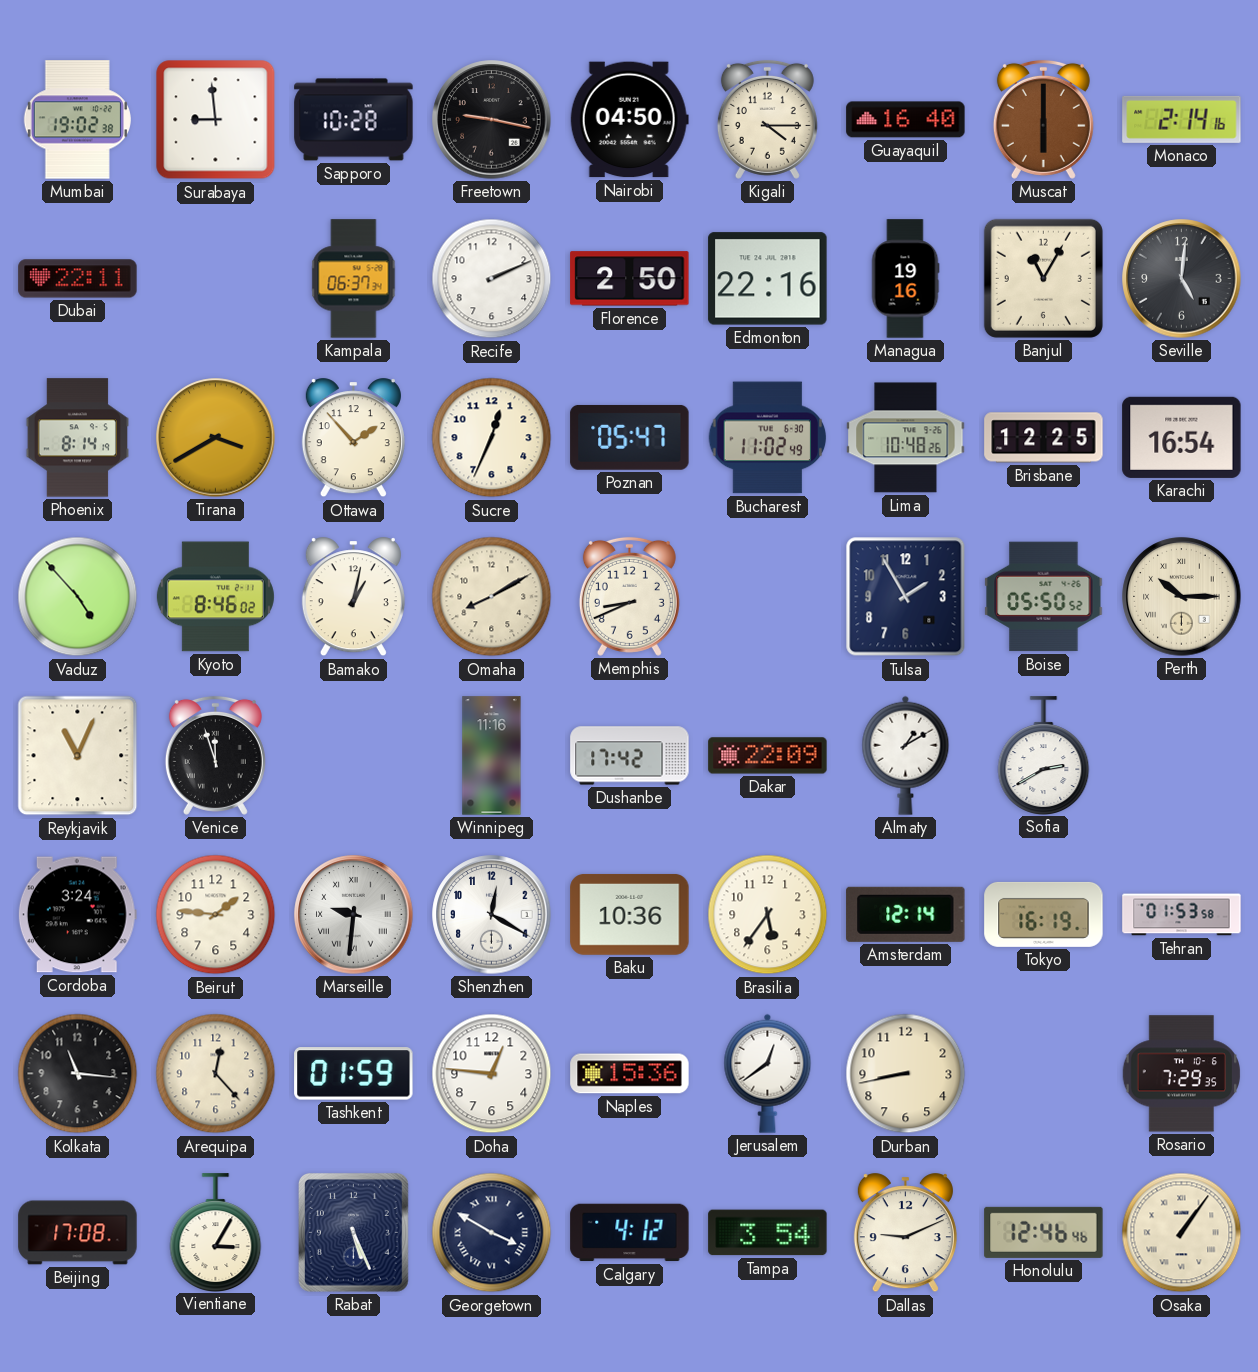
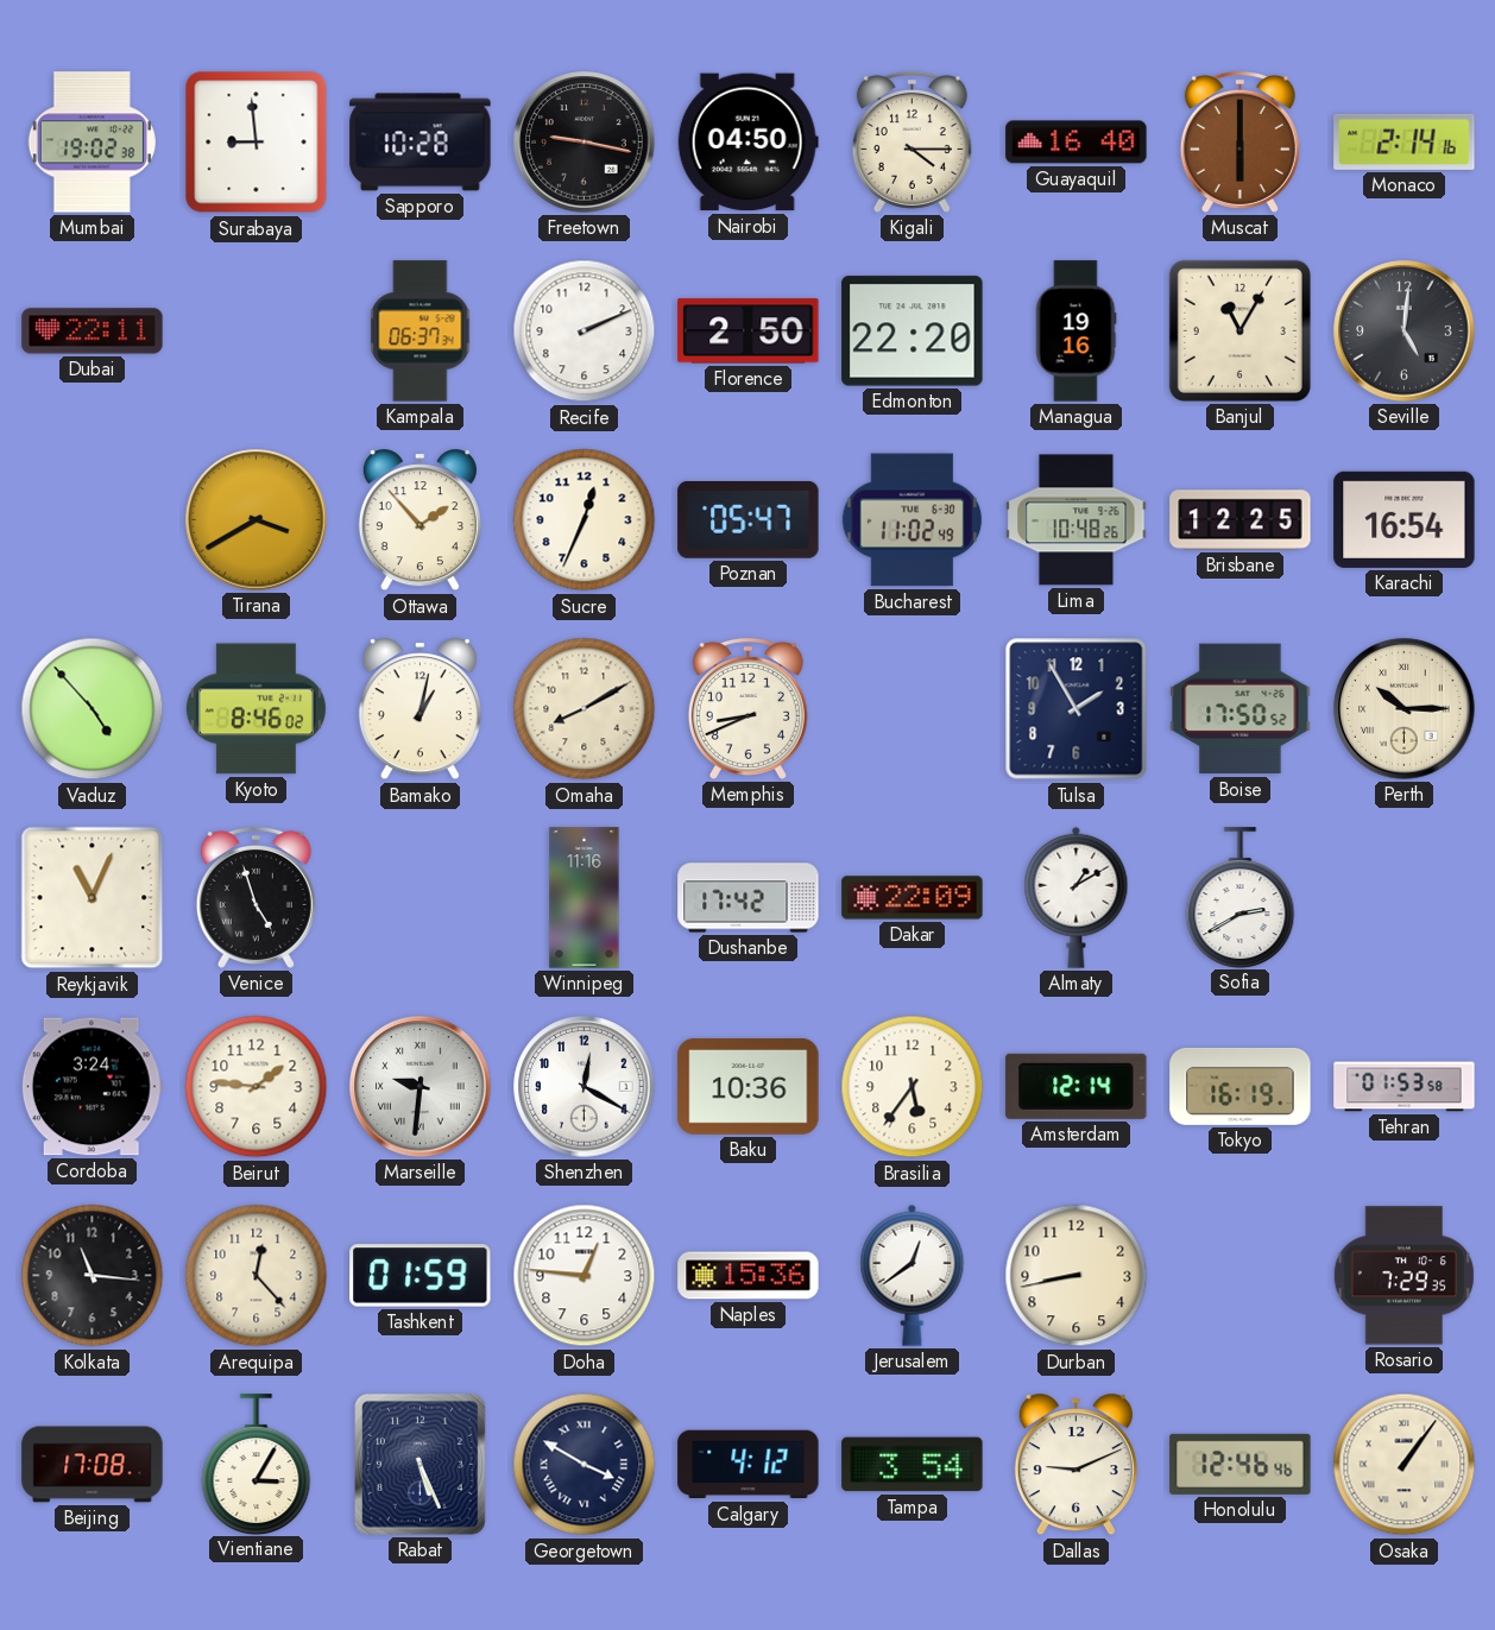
Edmonton: 22:16 -> 22:20 (913, 331)
Phoenix: 8:14 -> none (77, 438)
Boise: 05:50 -> 17:50 (1241, 709)
Venice: 11:57 -> 4:57 (256, 897)
